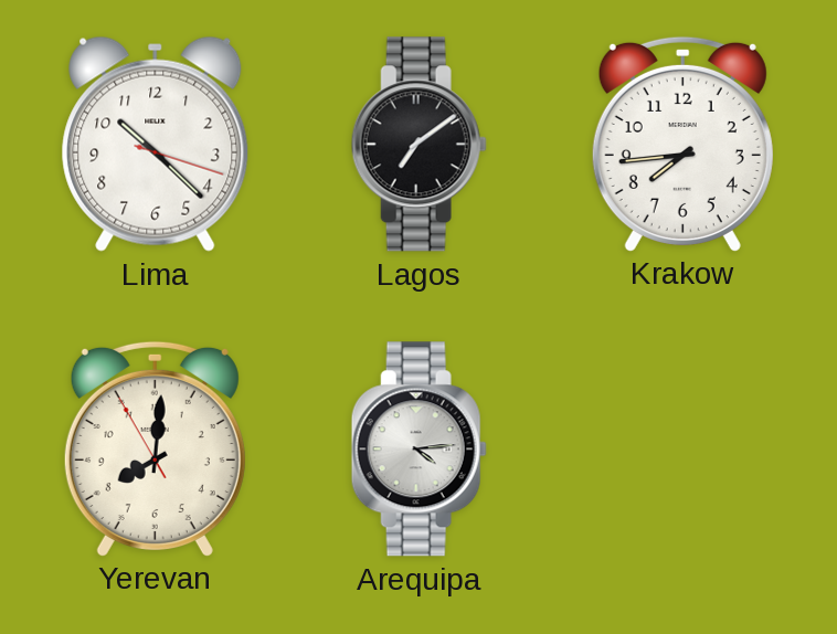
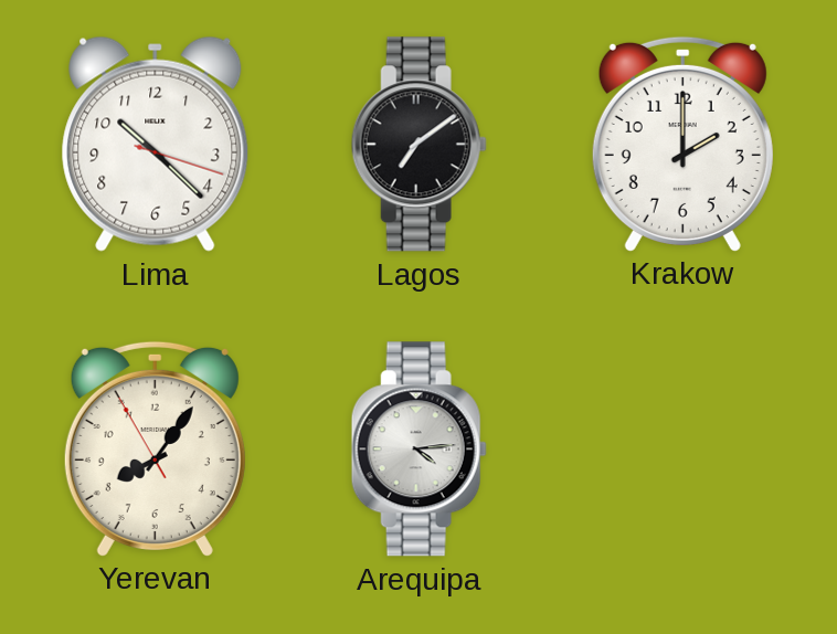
Krakow: 7:44 -> 2:00 (682, 144)
Yerevan: 8:00 -> 8:05 (155, 448)
